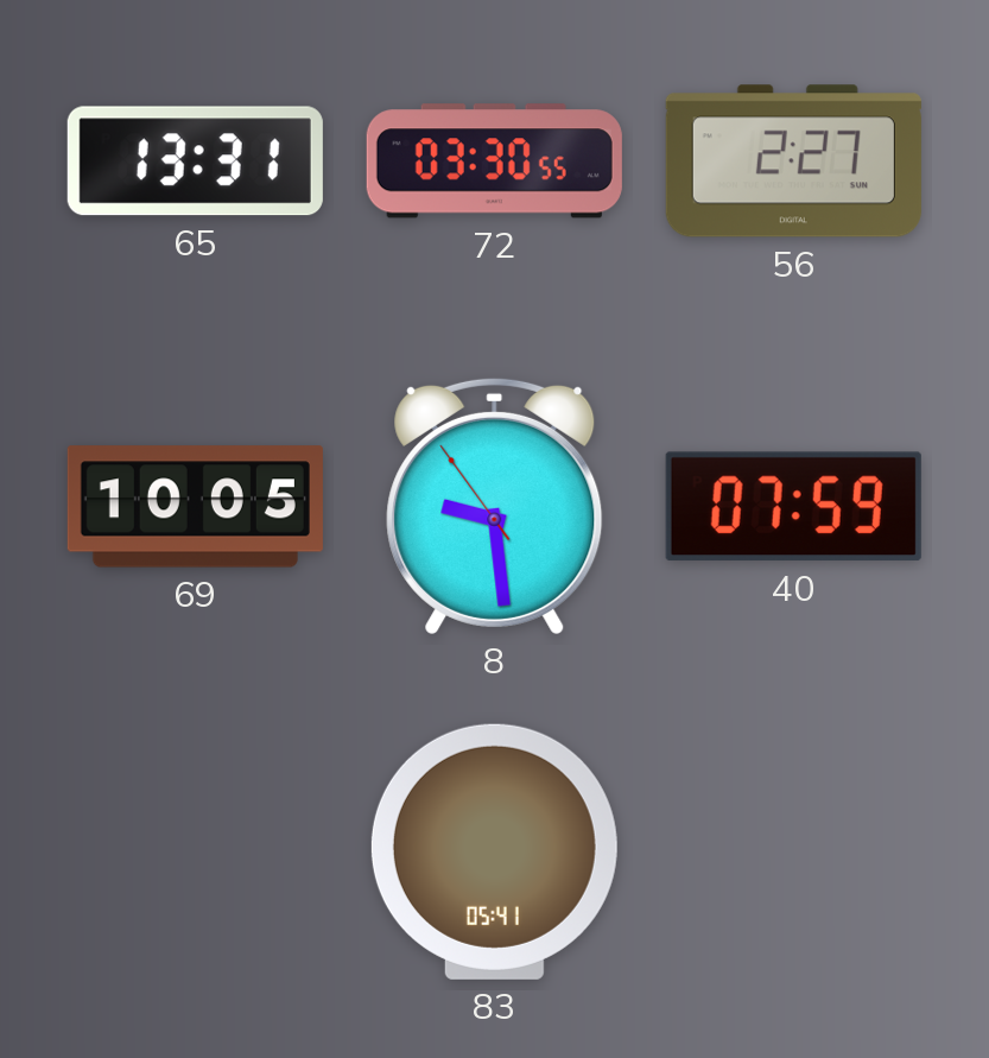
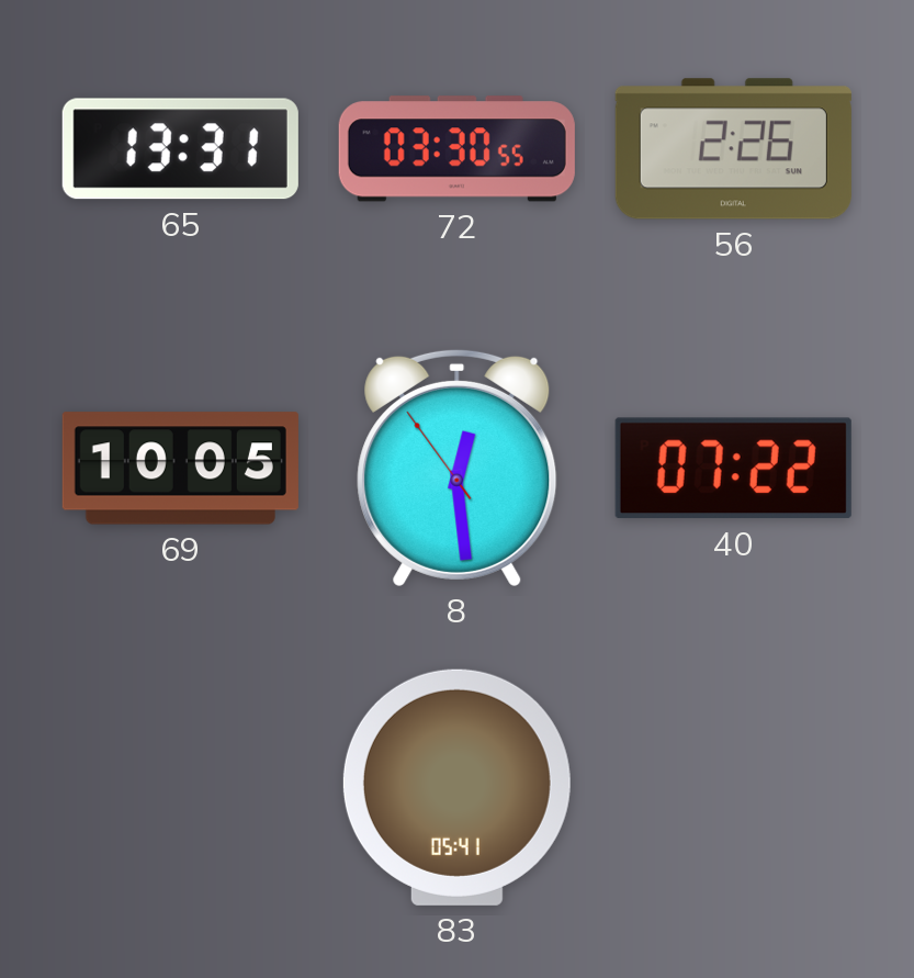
56: 2:27 -> 2:26 (733, 149)
8: 9:28 -> 12:28 (458, 468)
40: 07:59 -> 07:22 (733, 469)
